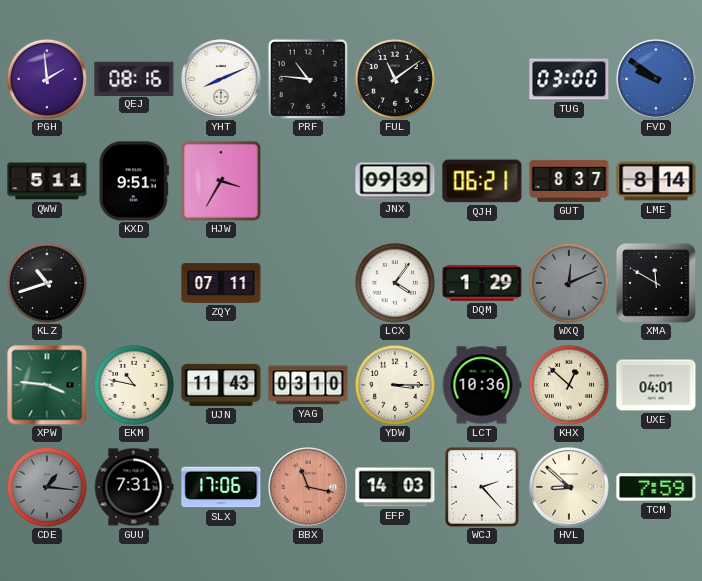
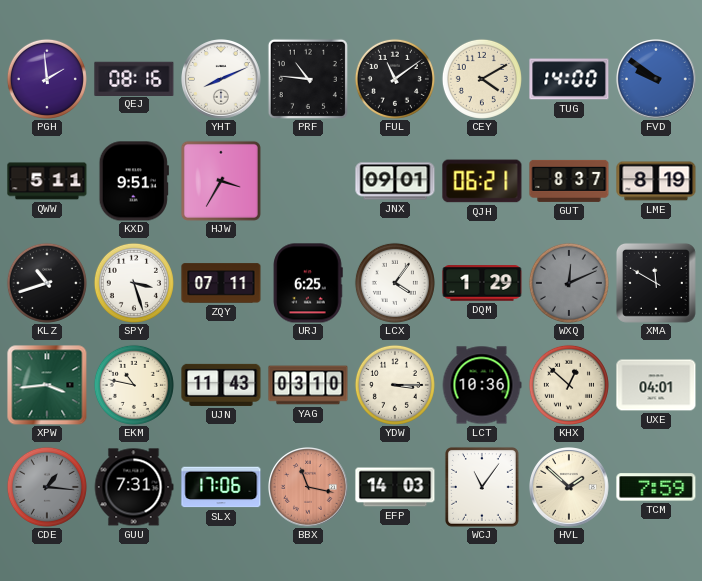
CEY: none -> 4:10 (482, 79)
TUG: 03:00 -> 14:00 (569, 79)
JNX: 09:39 -> 09:01 (395, 181)
LME: 8:14 -> 8:19 (656, 181)
SPY: none -> 3:27 (134, 283)
URJ: none -> 6:25 (308, 283)
XPW: 3:46 -> 3:44 (47, 385)
WCJ: 2:23 -> 11:06 (482, 487)
HVL: 8:52 -> 1:52 (570, 488)
